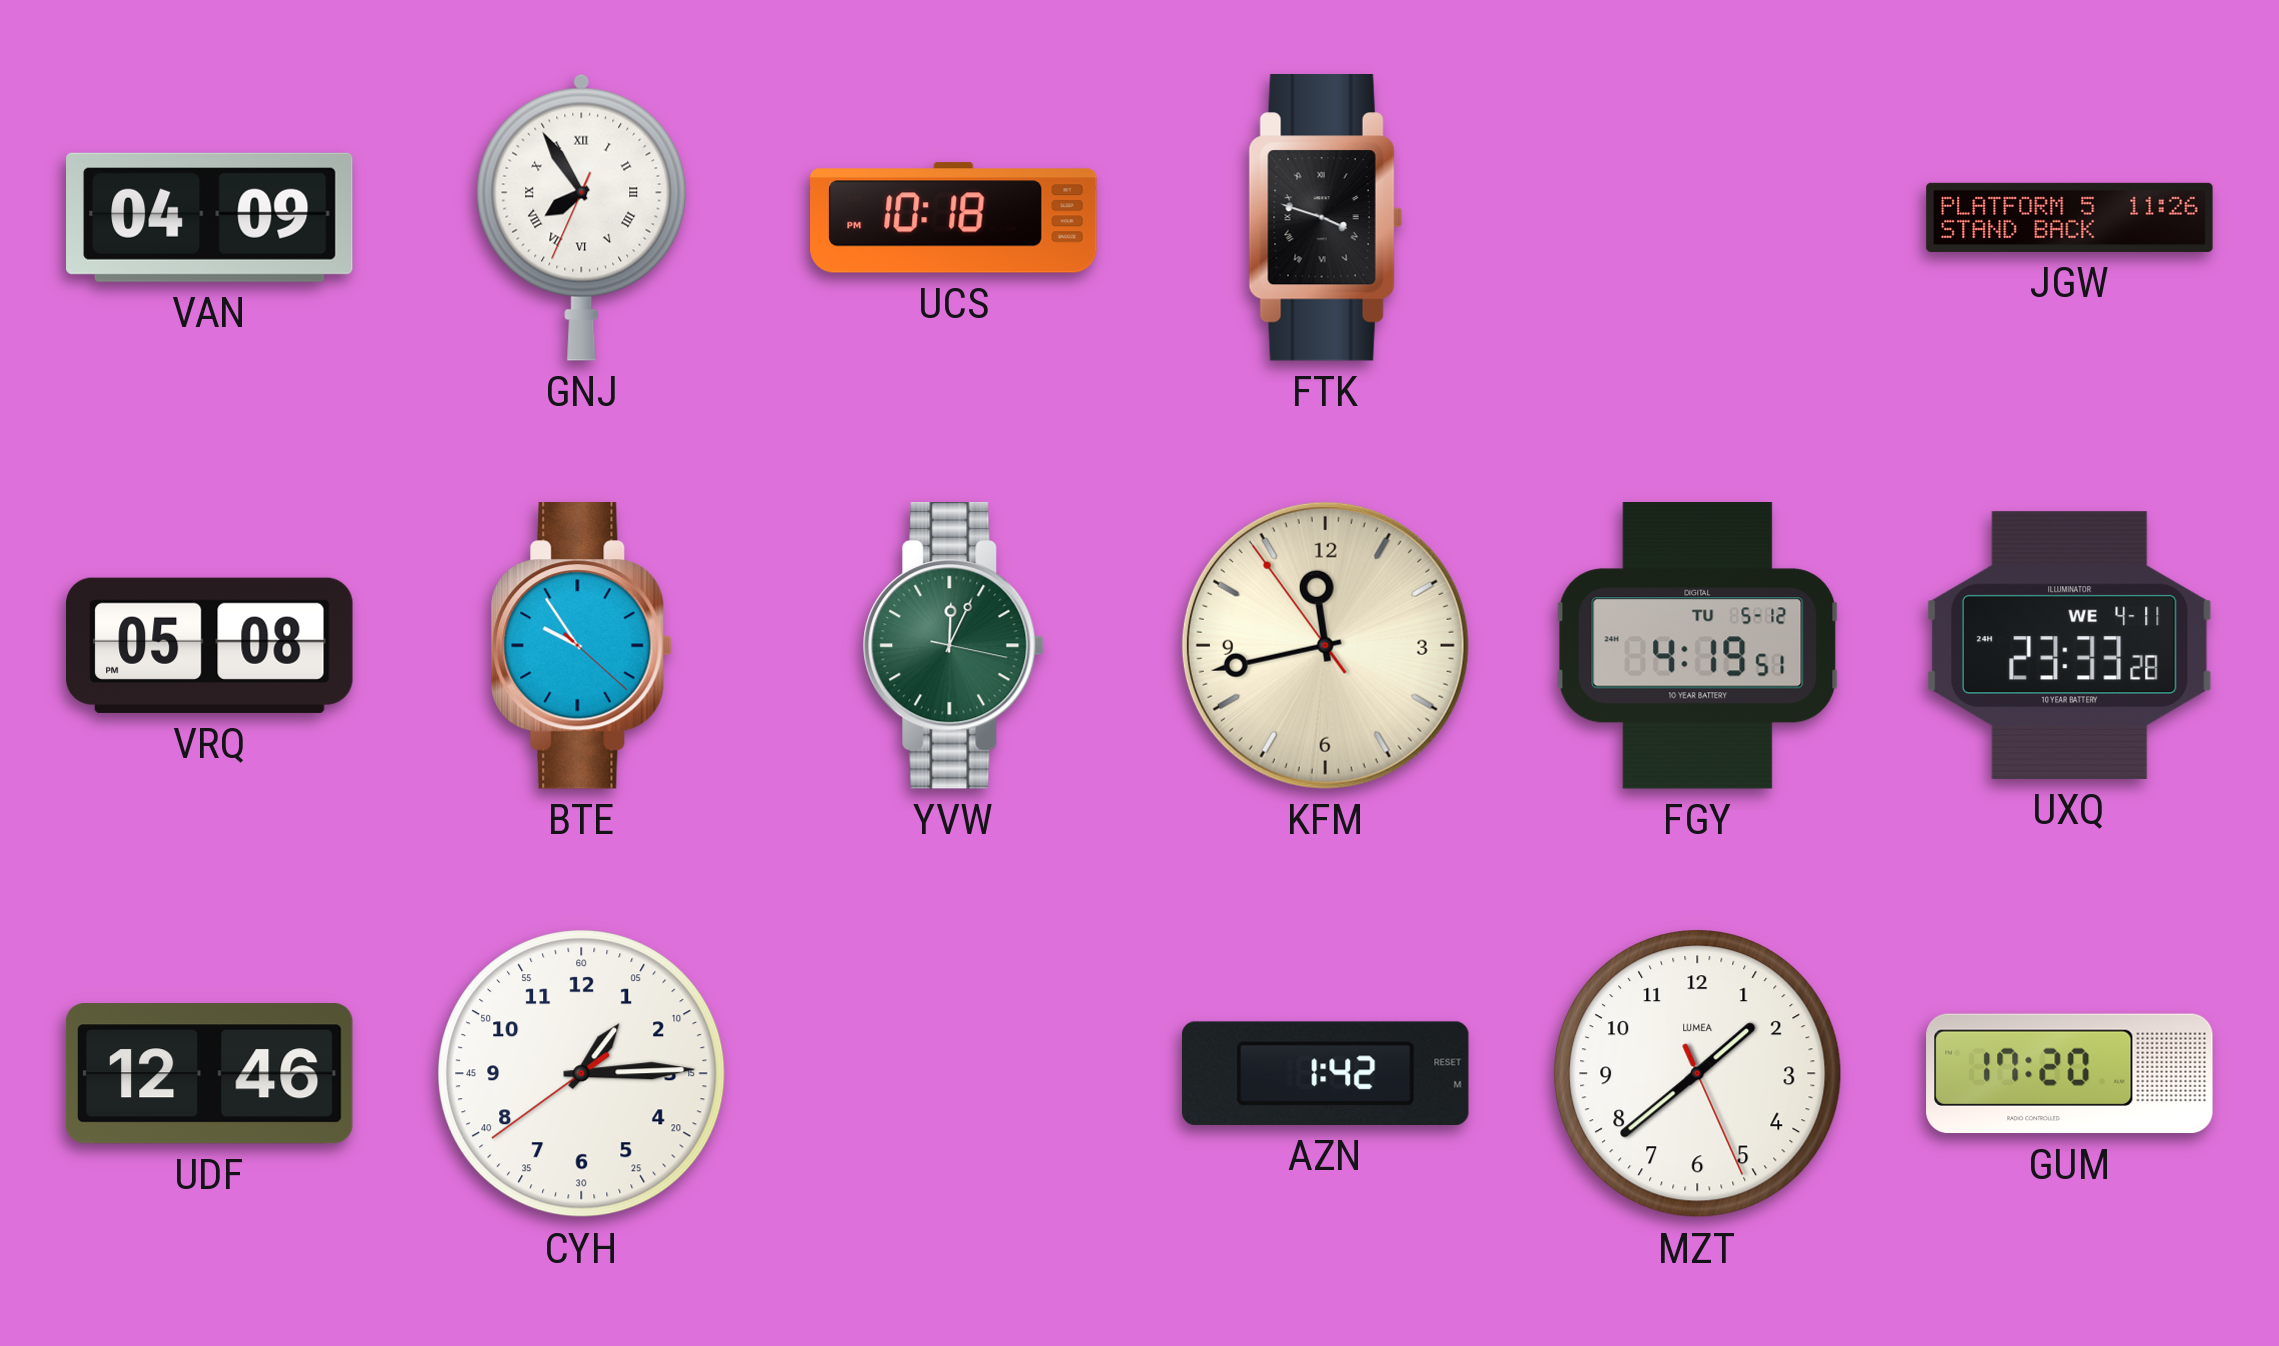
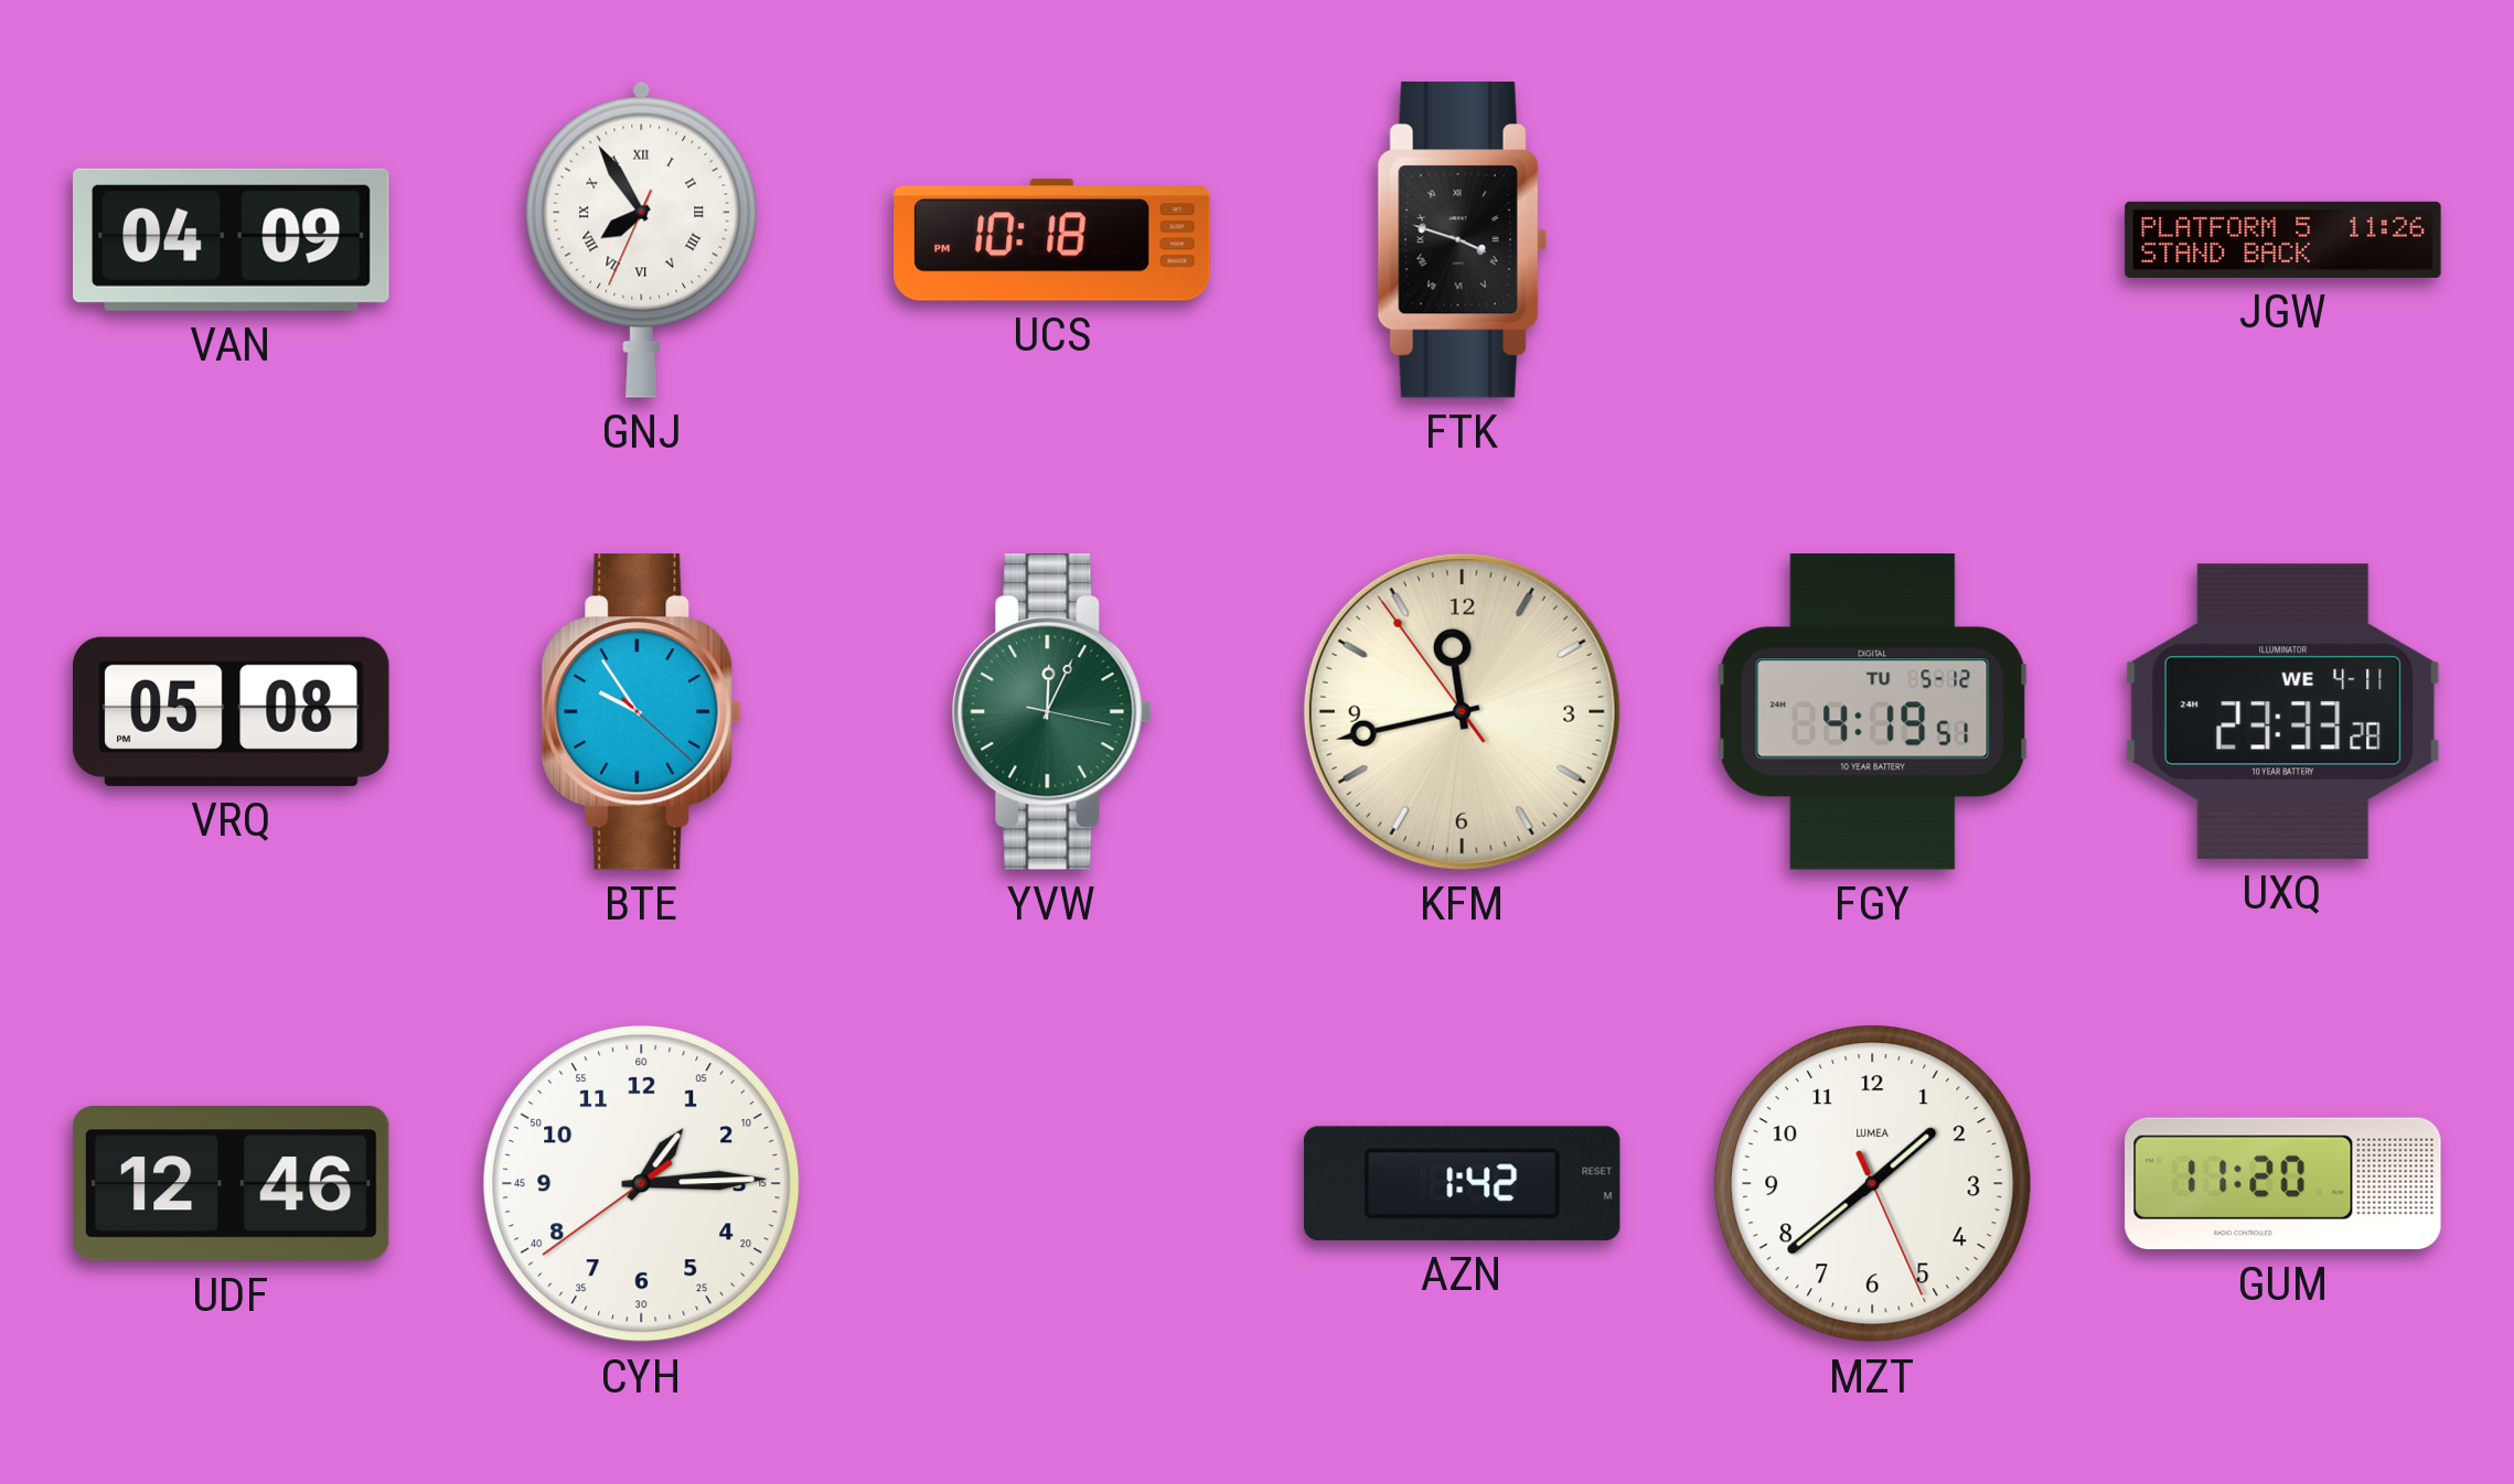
GUM: 17:20 -> 11:20 (2283, 1184)
